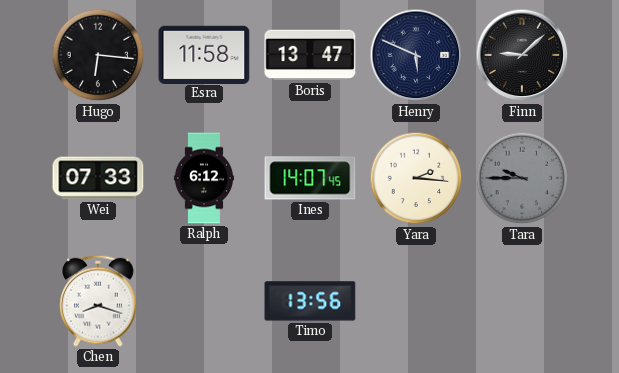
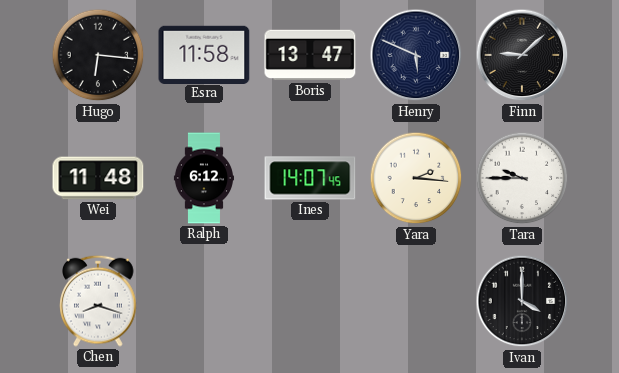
Wei: 07:33 -> 11:48 (98, 178)
Tara dial: grey -> white (522, 178)
Timo: 13:56 -> none (310, 301)
Ivan: none -> 4:00 (522, 301)
